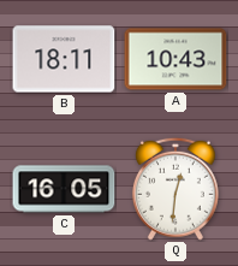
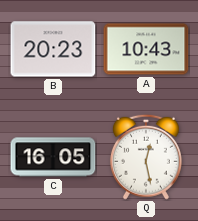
B: 18:11 -> 20:23 (53, 49)
Q: 12:31 -> 12:28 (146, 157)
